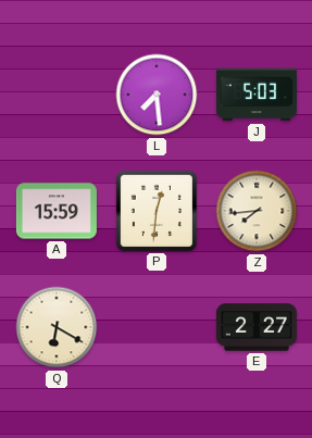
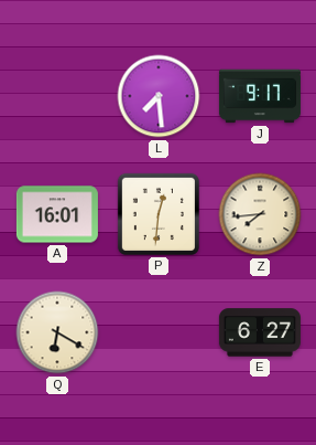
J: 5:03 -> 9:17 (260, 96)
A: 15:59 -> 16:01 (57, 214)
E: 2:27 -> 6:27 (260, 332)
